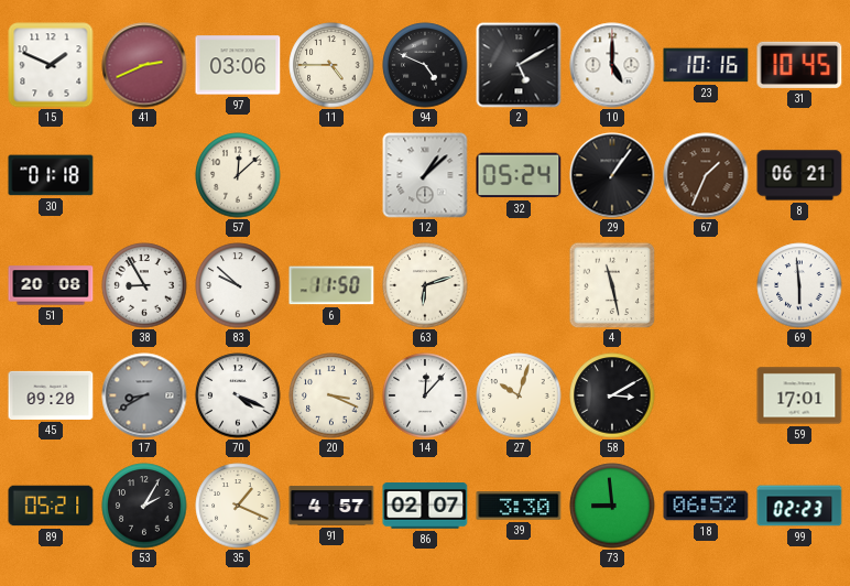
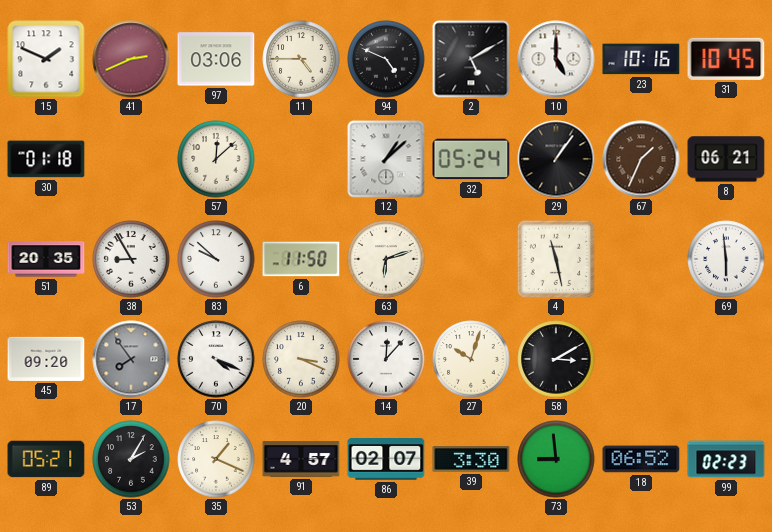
51: 20:08 -> 20:35 (46, 259)
17: 8:40 -> 7:54 (131, 359)
59: 17:01 -> none (799, 395)
